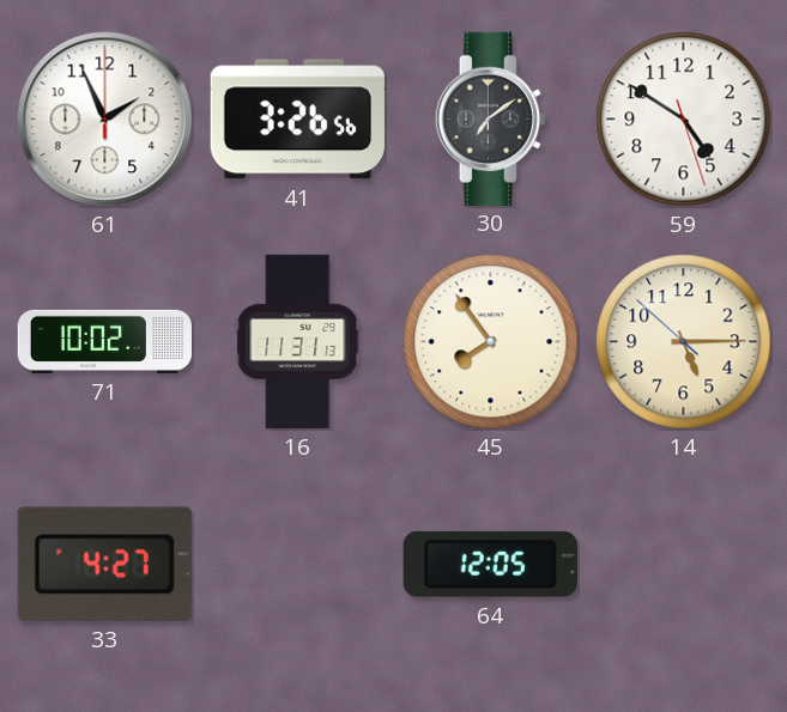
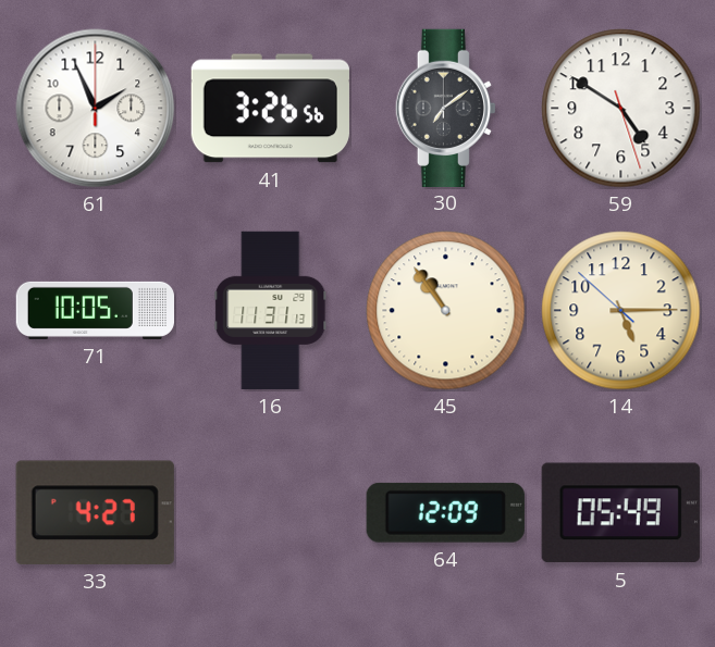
71: 10:02 -> 10:05 (95, 310)
45: 7:54 -> 10:54 (446, 311)
64: 12:05 -> 12:09 (445, 512)
5: none -> 05:49 (620, 513)
